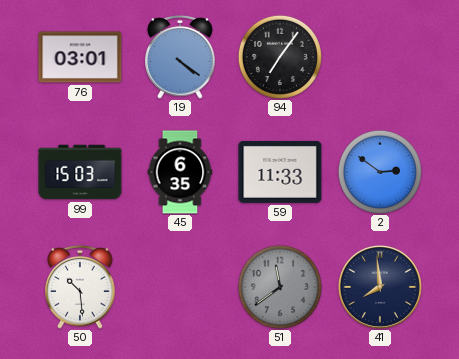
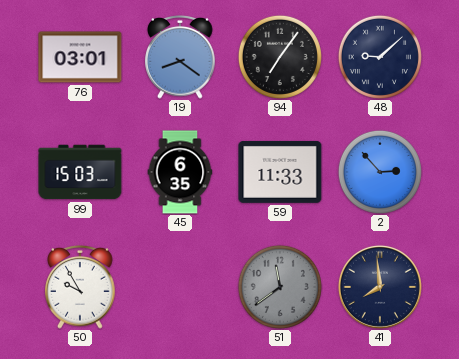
19: 4:21 -> 8:21 (180, 57)
48: none -> 9:08 (380, 57)
2: 2:51 -> 2:53 (380, 172)
50: 10:29 -> 9:55 (80, 287)
